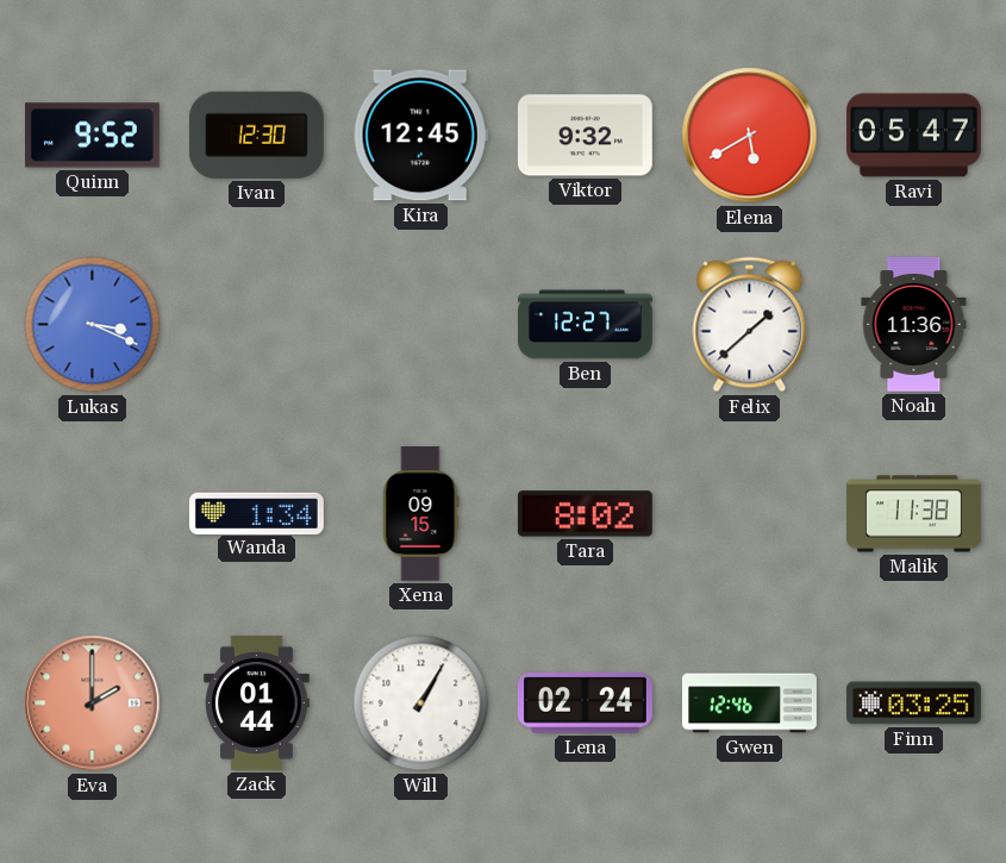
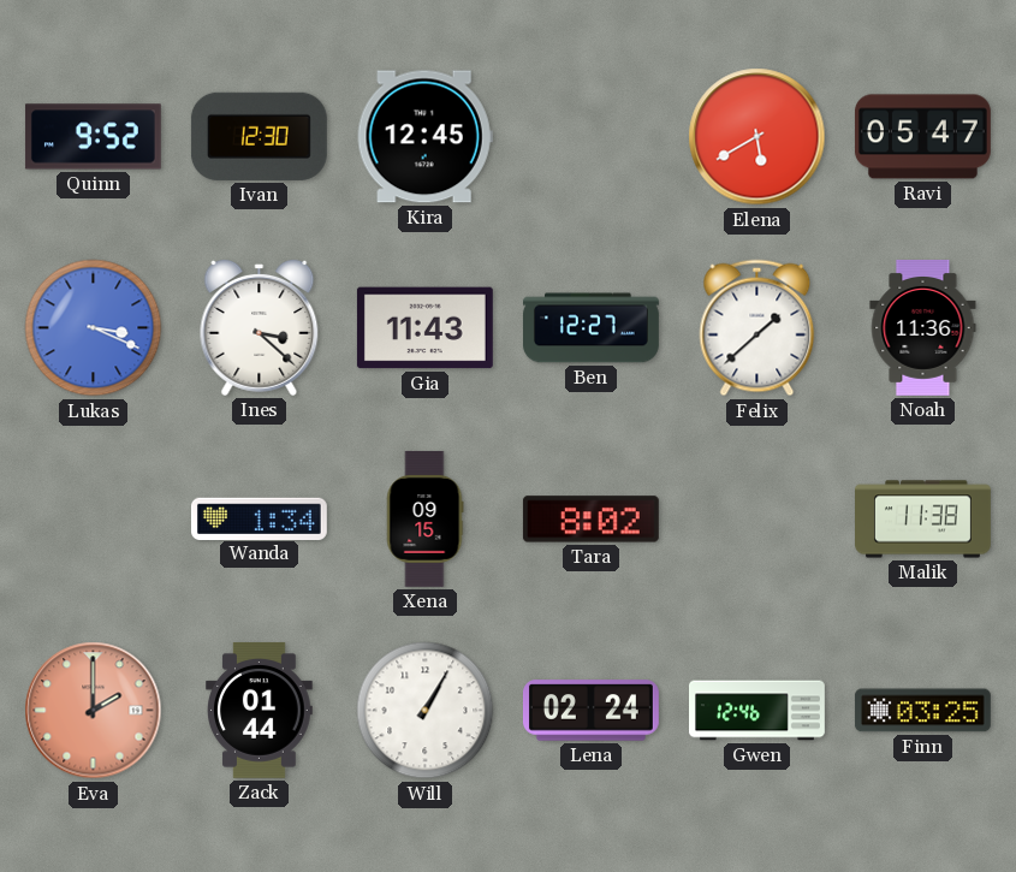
Viktor: 9:32 -> none (585, 136)
Ines: none -> 3:22 (260, 327)
Gia: none -> 11:43 (424, 328)
